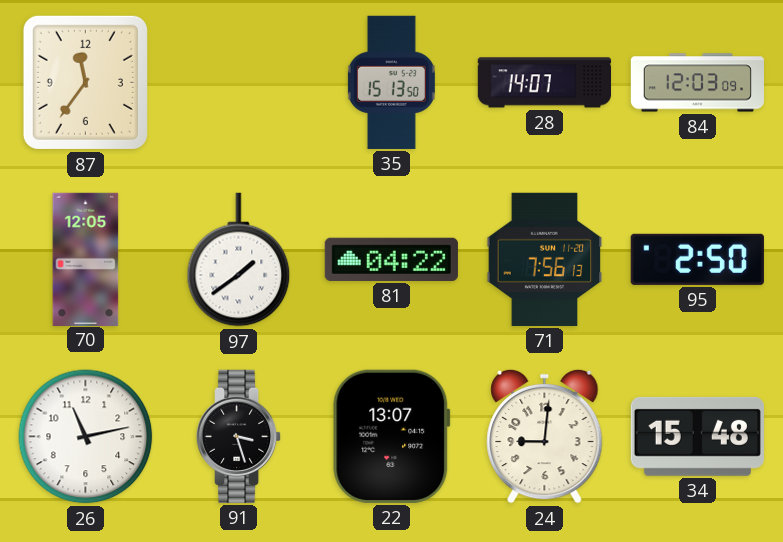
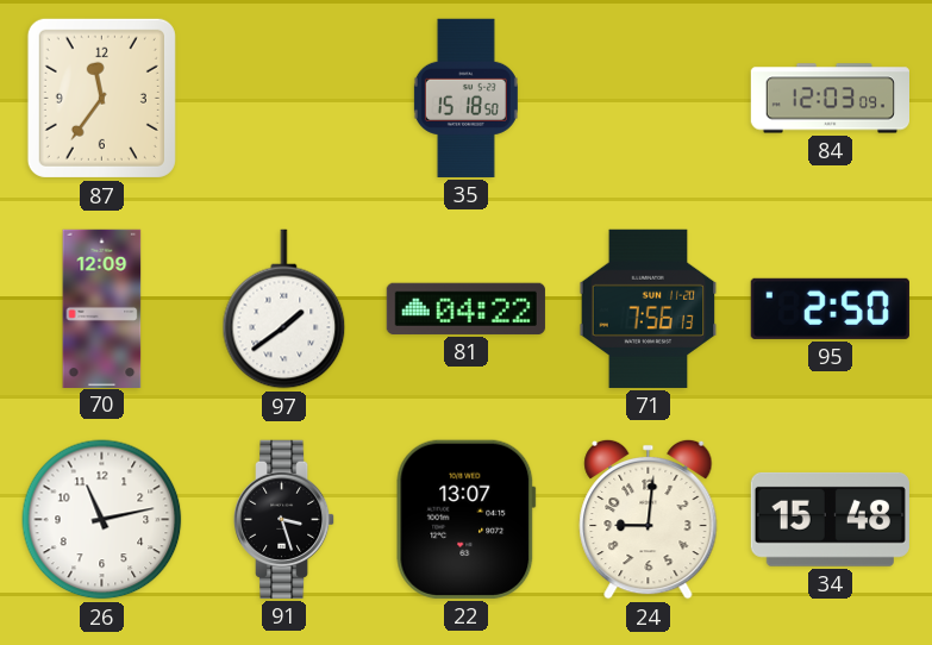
35: 15:13 -> 15:18 (465, 98)
28: 14:07 -> none (544, 83)
70: 12:05 -> 12:09 (102, 308)
